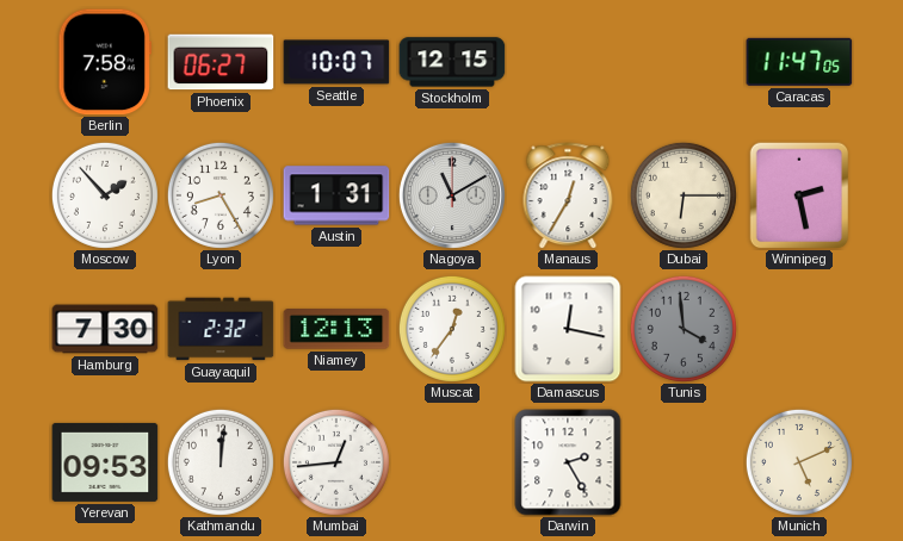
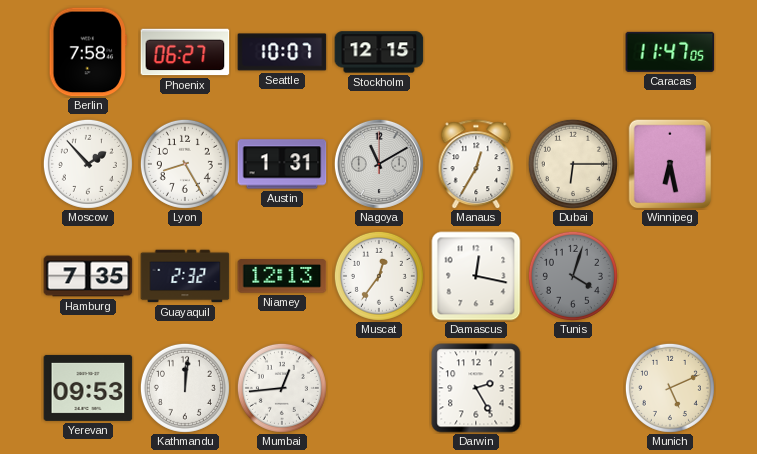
Winnipeg: 2:28 -> 6:28 (670, 164)
Hamburg: 7:30 -> 7:35 (88, 276)
Tunis: 3:59 -> 4:03 (573, 276)
